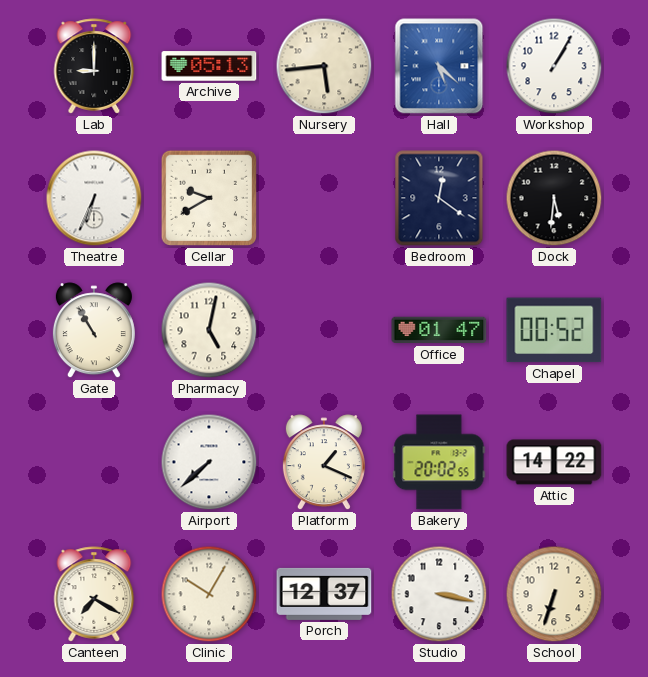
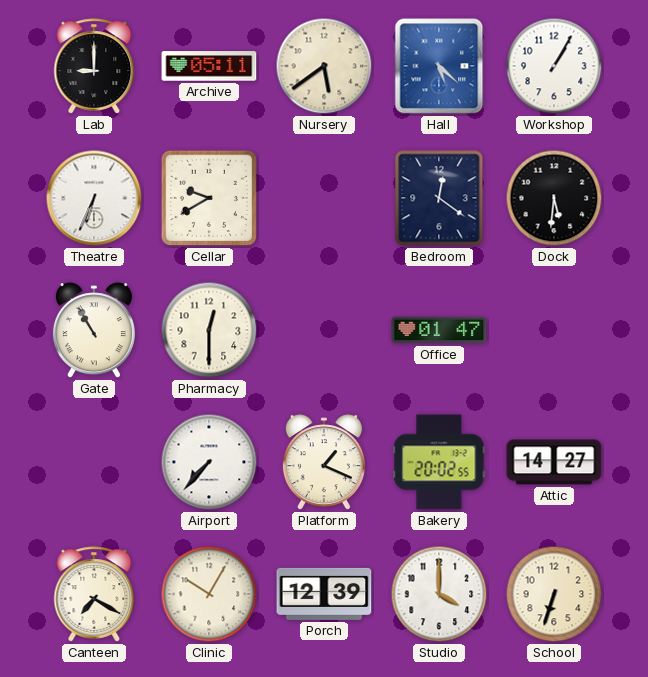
Archive: 05:13 -> 05:11 (209, 66)
Nursery: 5:44 -> 5:39 (324, 66)
Pharmacy: 5:02 -> 12:30 (209, 330)
Chapel: 00:52 -> none (554, 330)
Airport: 7:38 -> 7:37 (209, 462)
Attic: 14:22 -> 14:27 (554, 462)
Porch: 12:37 -> 12:39 (324, 594)
Studio: 3:17 -> 4:00 (439, 594)
